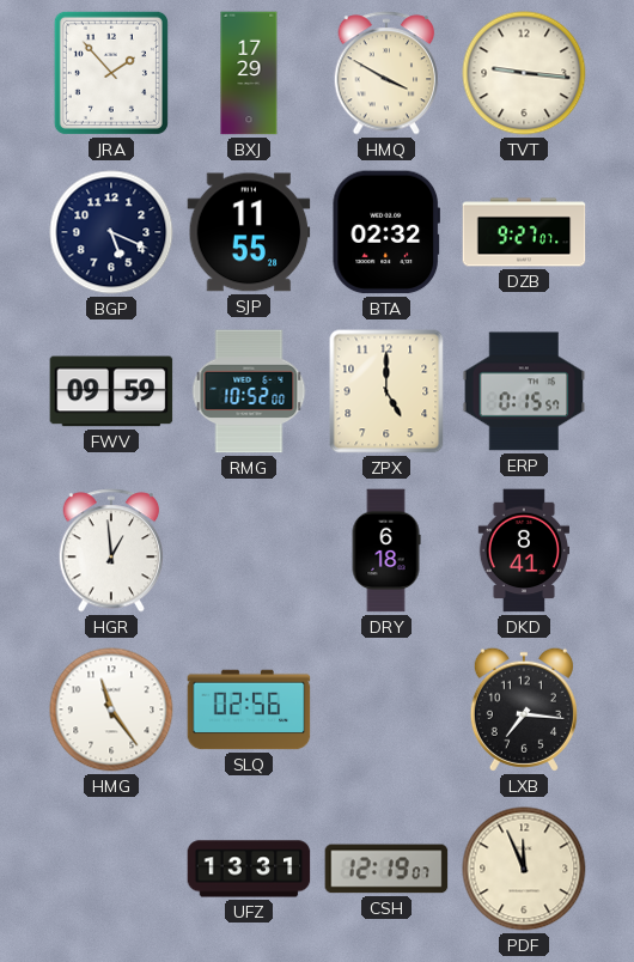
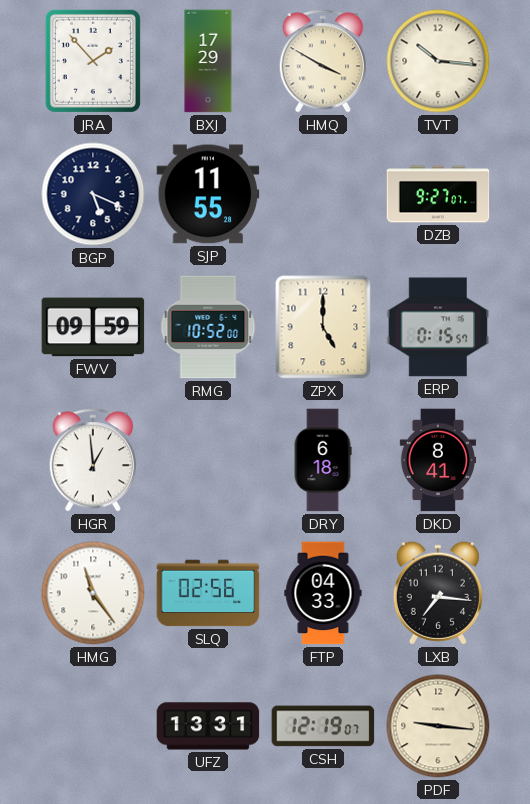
TVT: 9:16 -> 10:16 (438, 61)
BTA: 02:32 -> none (385, 232)
FTP: none -> 04:33 (323, 593)
PDF: 11:56 -> 9:16 (438, 726)
